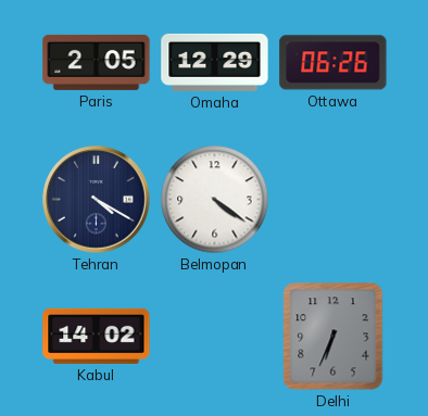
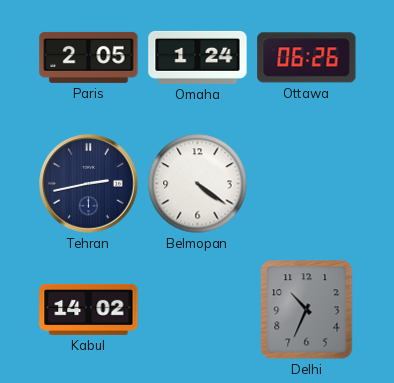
Omaha: 12:29 -> 1:24 (198, 57)
Tehran: 4:20 -> 2:43 (89, 184)
Delhi: 6:34 -> 10:34 (307, 310)
